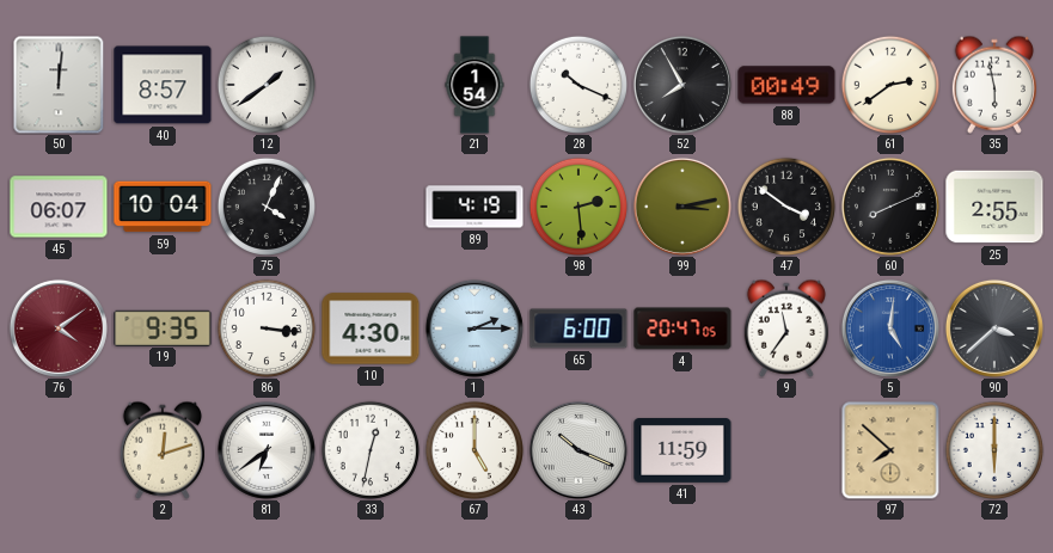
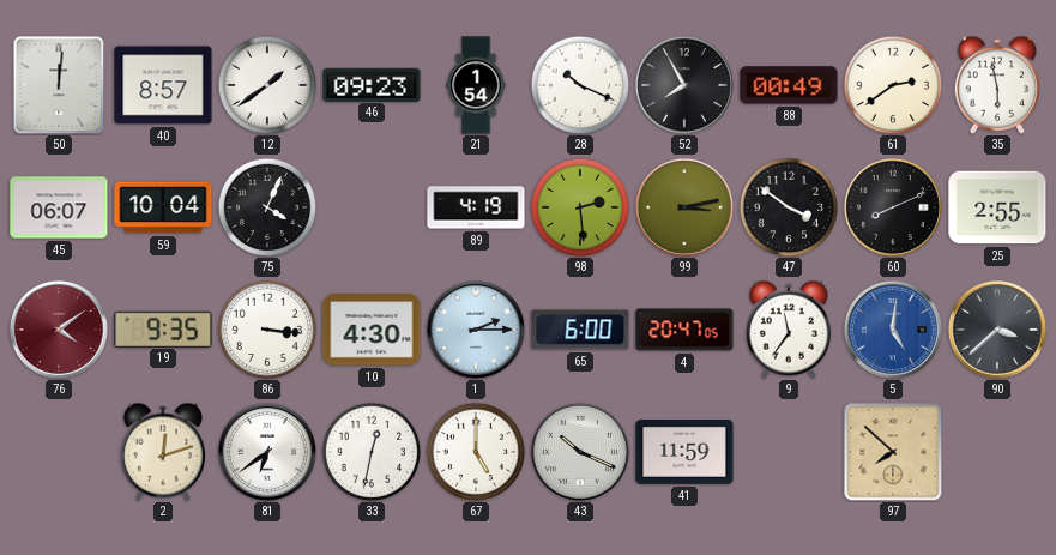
46: none -> 09:23 (372, 84)
72: 6:00 -> none (993, 449)
